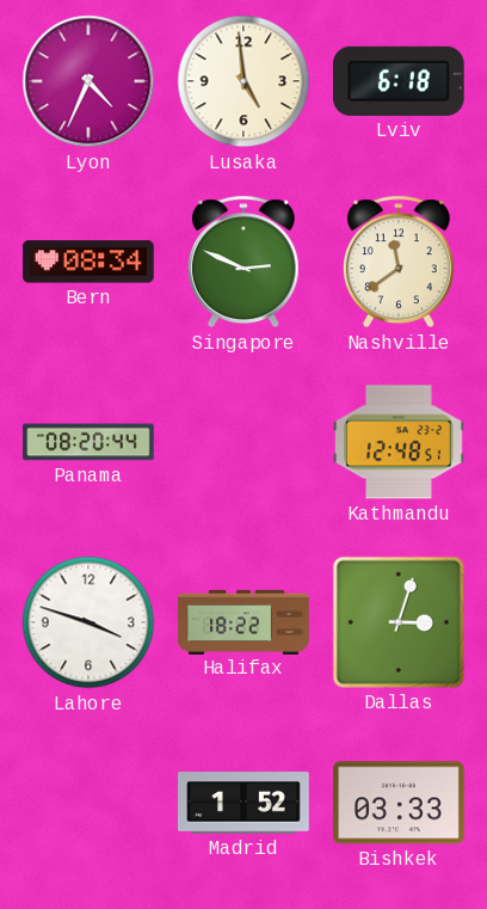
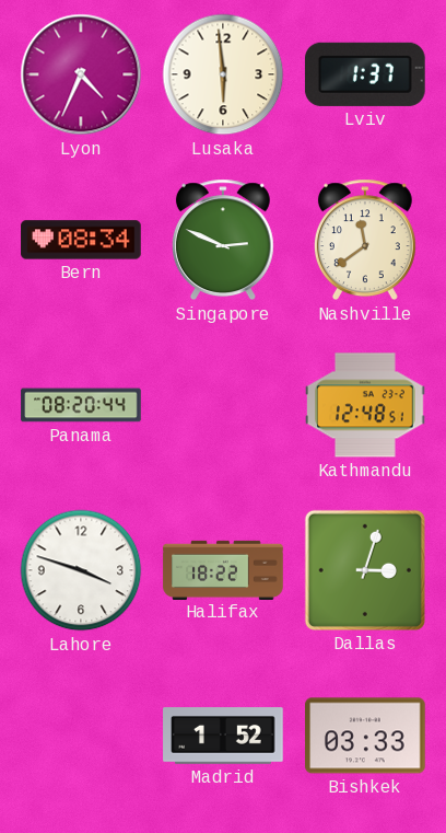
Lusaka: 4:59 -> 5:59 (223, 74)
Lviv: 6:18 -> 1:37 (365, 74)
